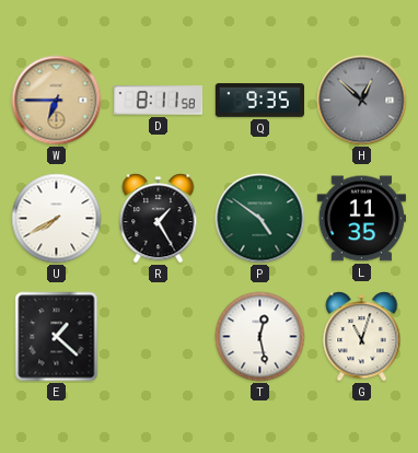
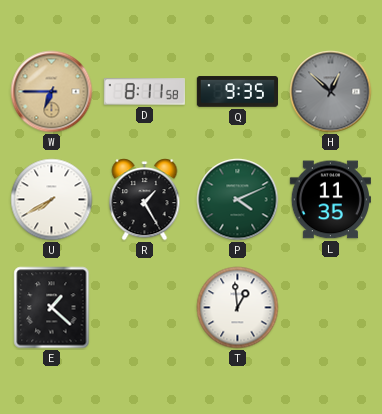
P: 4:51 -> 4:11 (238, 200)
T: 12:28 -> 12:59 (238, 308)
G: 11:03 -> none (362, 337)
